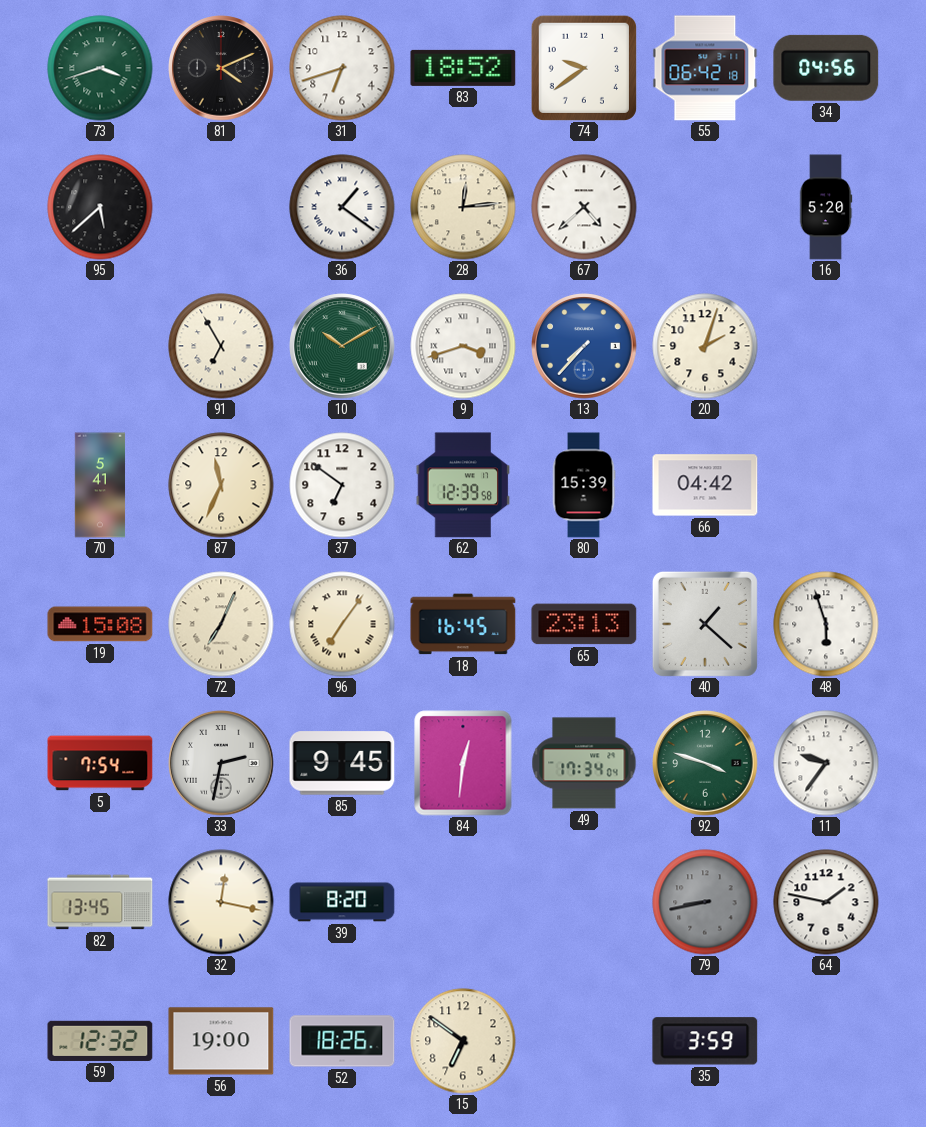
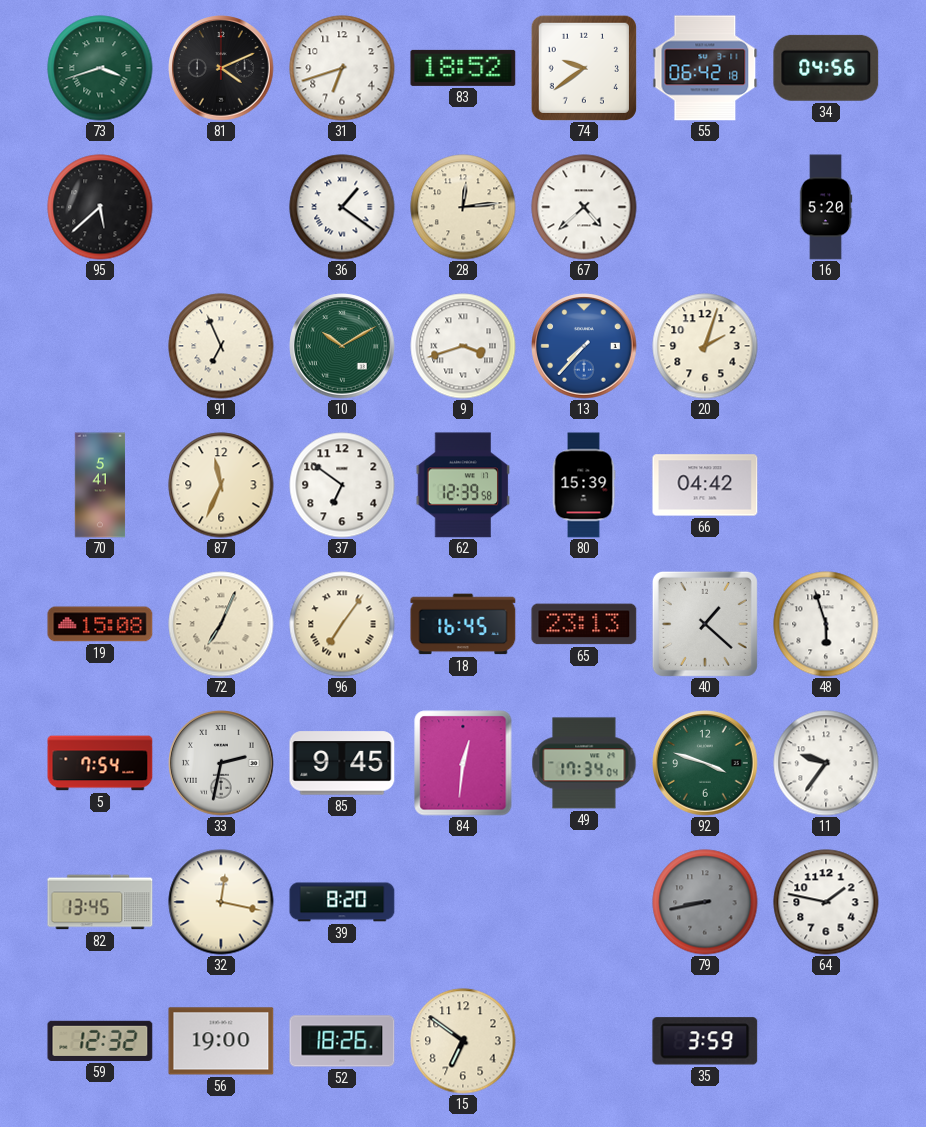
91: 6:55 -> 6:56 (221, 346)
